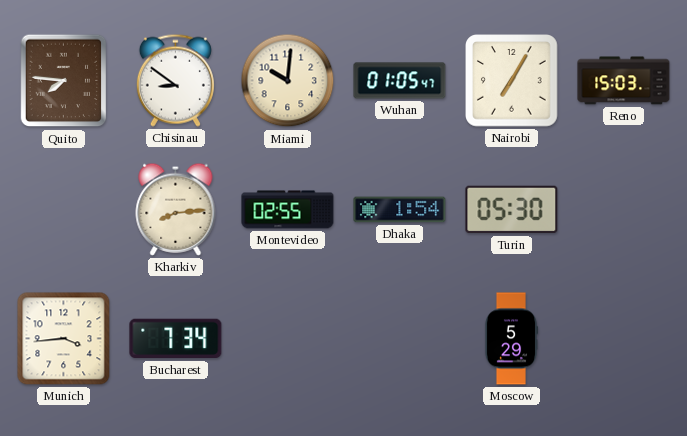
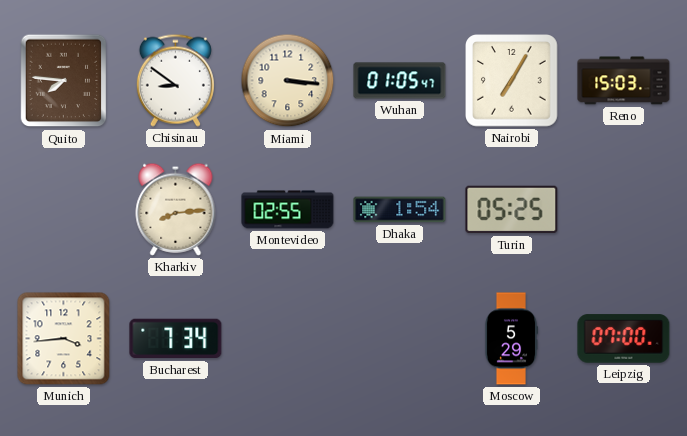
Miami: 10:01 -> 3:16 (288, 81)
Turin: 05:30 -> 05:25 (512, 210)
Leipzig: none -> 07:00 (624, 339)
